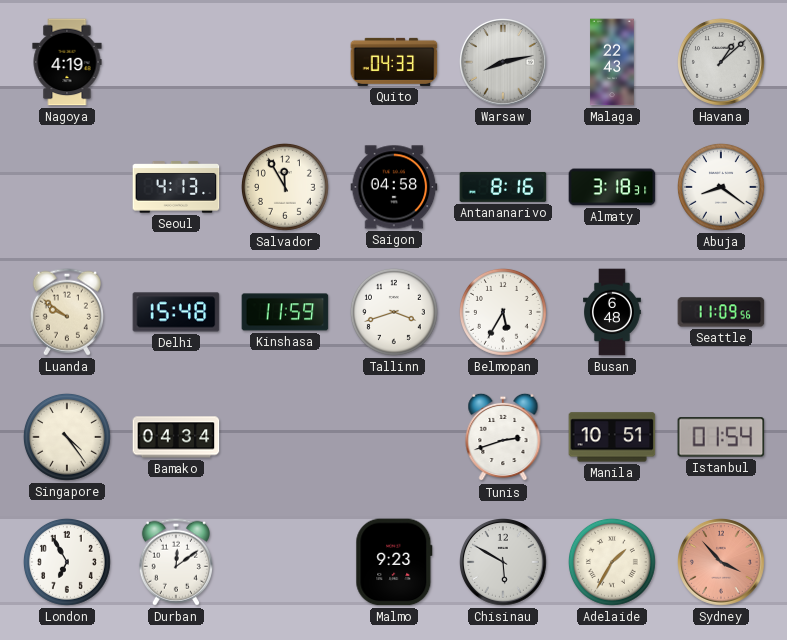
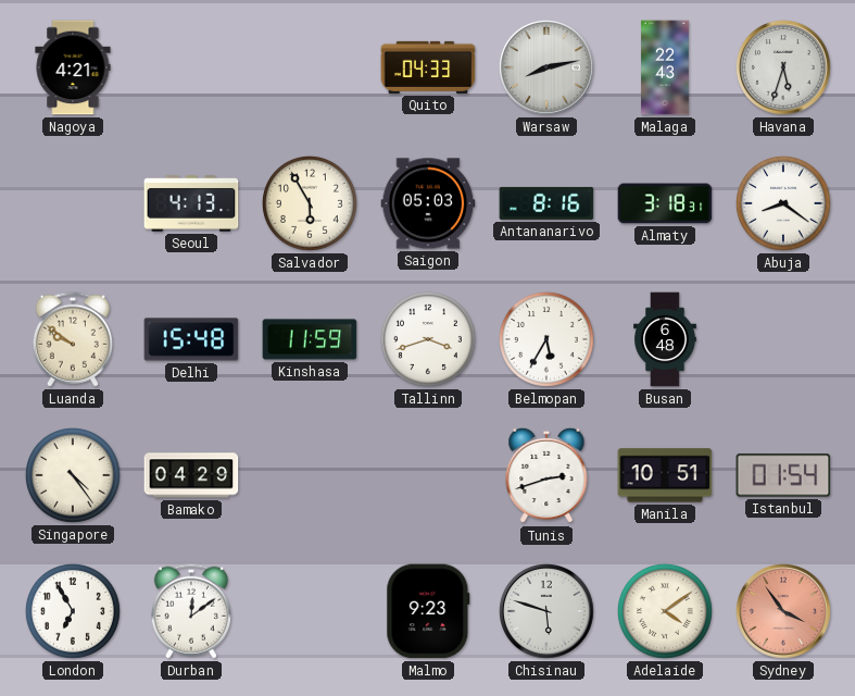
Nagoya: 4:19 -> 4:21 (73, 67)
Havana: 1:08 -> 5:33 (784, 69)
Salvador: 11:55 -> 5:55 (310, 203)
Saigon: 04:58 -> 05:03 (428, 203)
Seattle: 11:09 -> none (721, 312)
Bamako: 04:34 -> 04:29 (191, 475)
Chisinau: 5:50 -> 5:48 (548, 612)
Adelaide: 1:35 -> 4:09 (665, 611)
Sydney: 3:53 -> 3:54 (784, 612)
